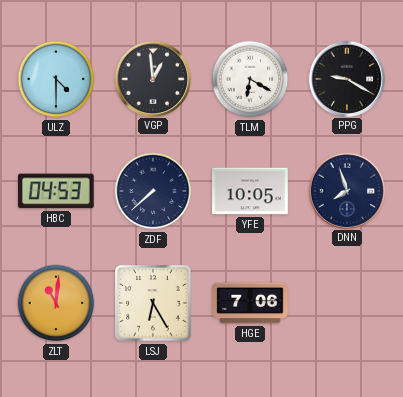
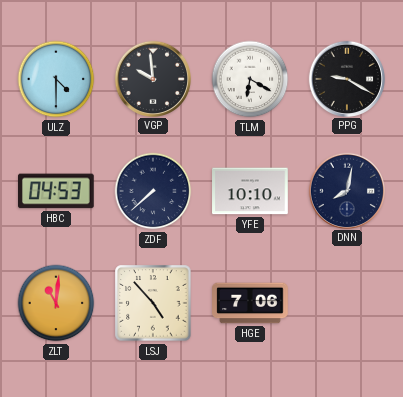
VGP: 12:59 -> 9:59 (152, 78)
YFE: 10:05 -> 10:10 (250, 191)
DNN: 7:57 -> 8:02 (346, 190)
LSJ: 6:25 -> 4:53 (153, 303)
